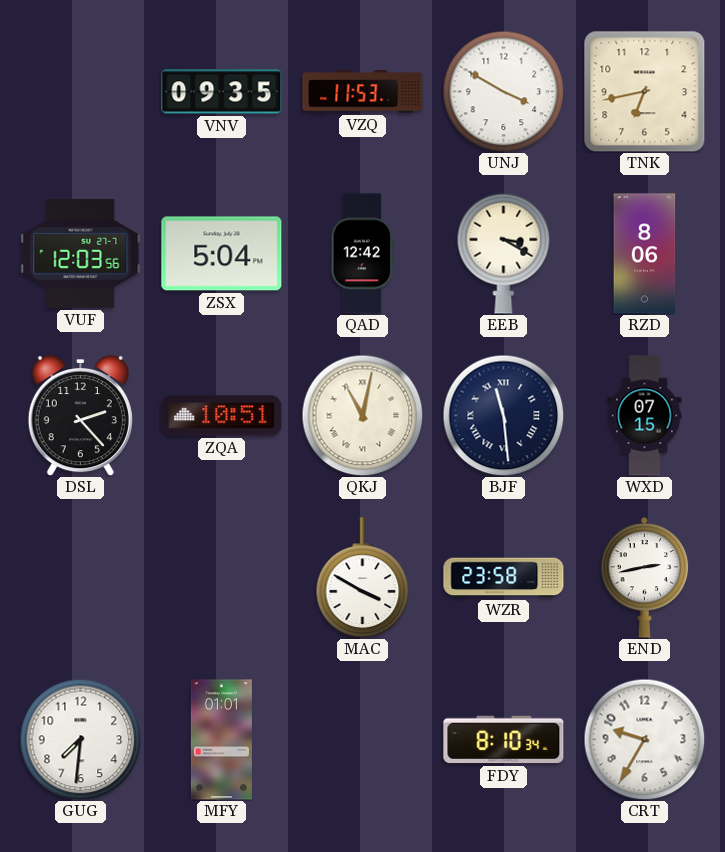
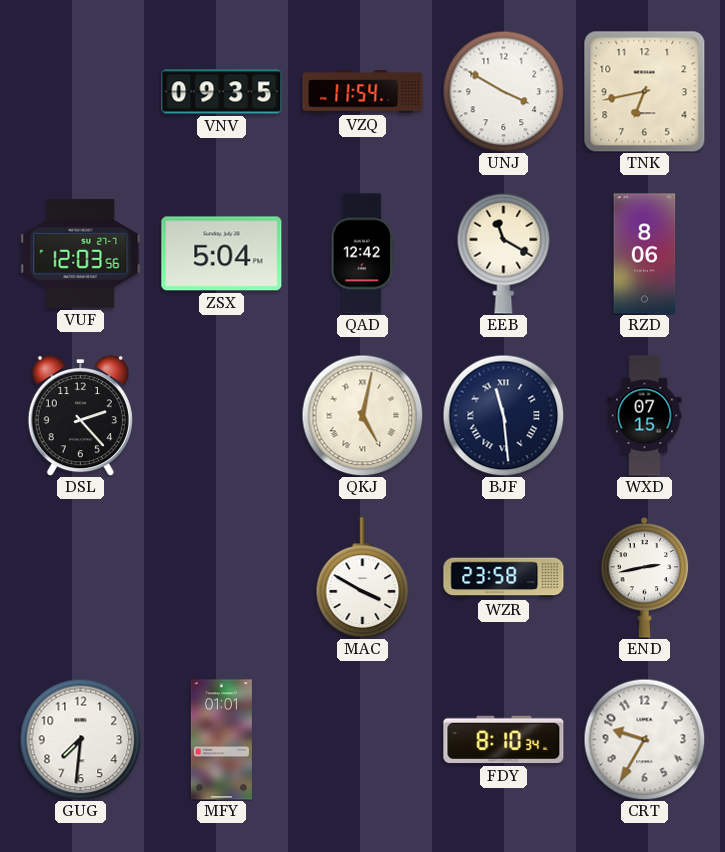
VZQ: 11:53 -> 11:54 (363, 92)
EEB: 3:20 -> 11:20 (504, 253)
ZQA: 10:51 -> none (222, 416)
QKJ: 11:02 -> 5:02 (362, 415)
